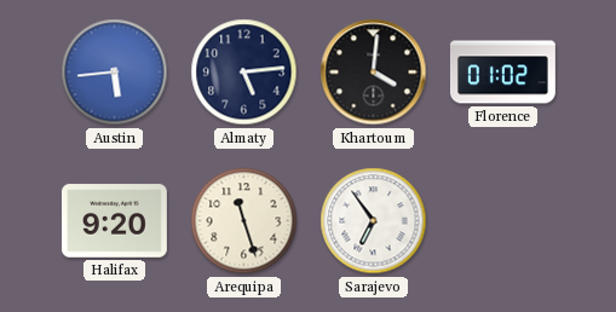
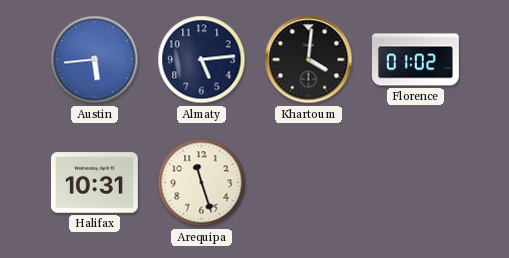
Halifax: 9:20 -> 10:31 (94, 183)
Sarajevo: 6:54 -> none (374, 221)
